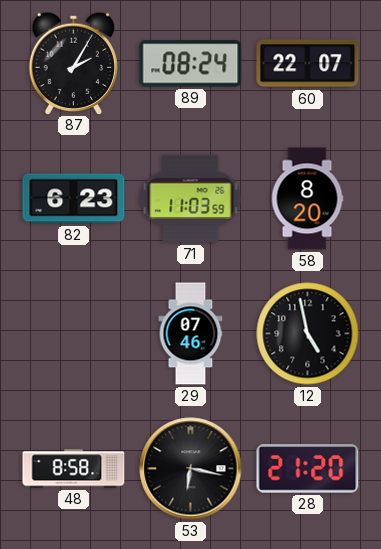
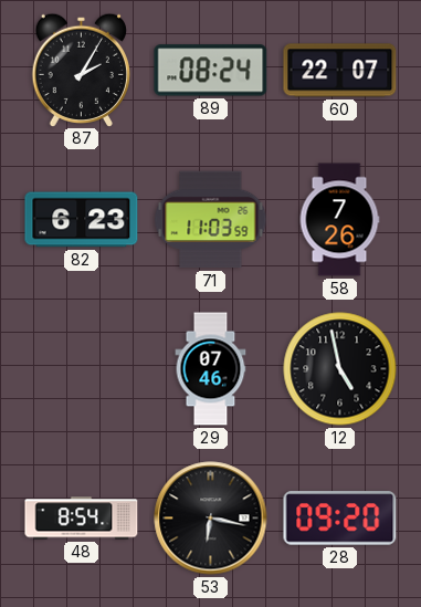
58: 8:20 -> 7:26 (339, 220)
48: 8:58 -> 8:54 (82, 519)
28: 21:20 -> 09:20 (340, 519)
